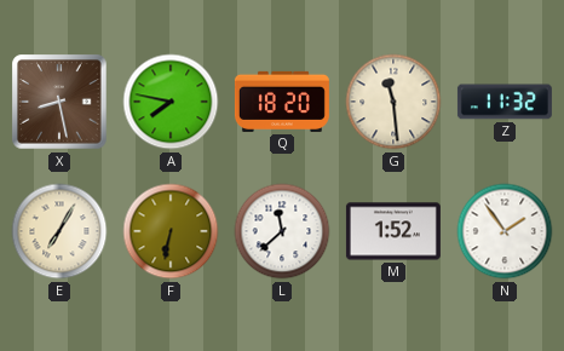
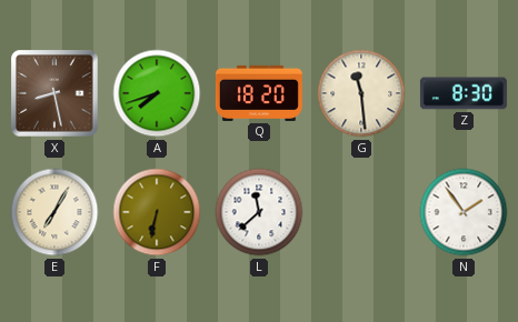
A: 7:47 -> 7:42 (157, 93)
Z: 11:32 -> 8:30 (464, 93)
M: 1:52 -> none (393, 231)
